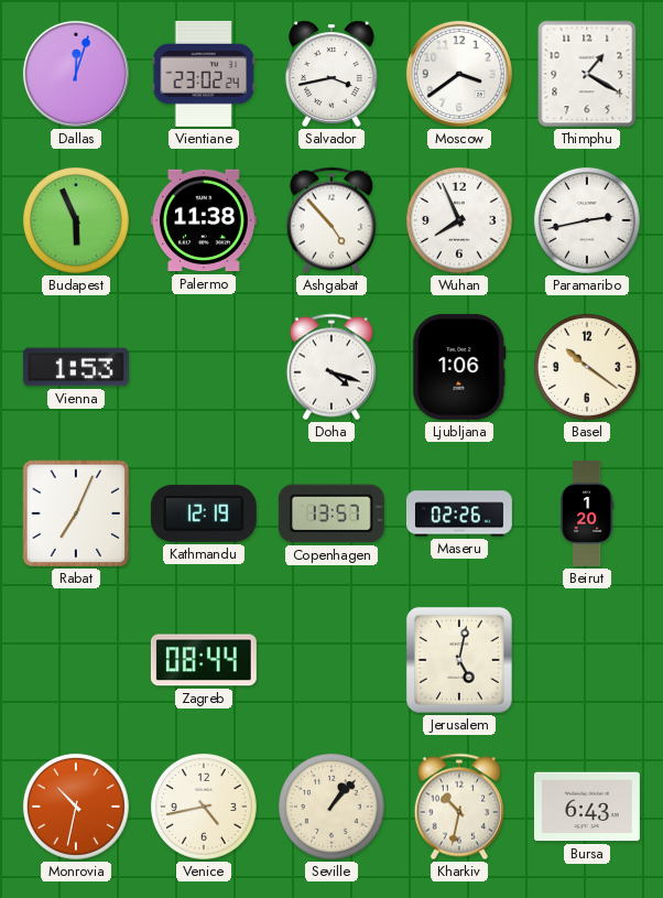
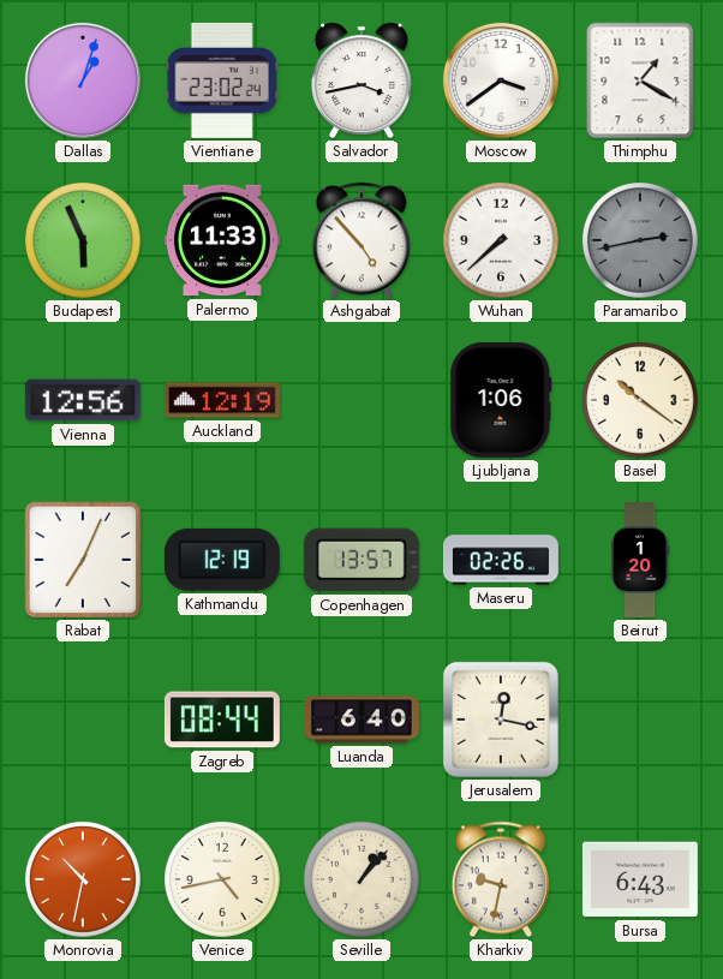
Dallas: 12:03 -> 1:03 (83, 80)
Palermo: 11:38 -> 11:33 (222, 240)
Wuhan: 7:56 -> 7:38 (501, 240)
Paramaribo dial: white -> grey (640, 240)
Vienna: 1:53 -> 12:56 (83, 400)
Auckland: none -> 12:19 (222, 400)
Doha: 4:18 -> none (331, 367)
Luanda: none -> 6:40 (361, 720)
Jerusalem: 5:02 -> 12:17 (501, 720)
Kharkiv: 10:32 -> 9:32 (501, 879)
